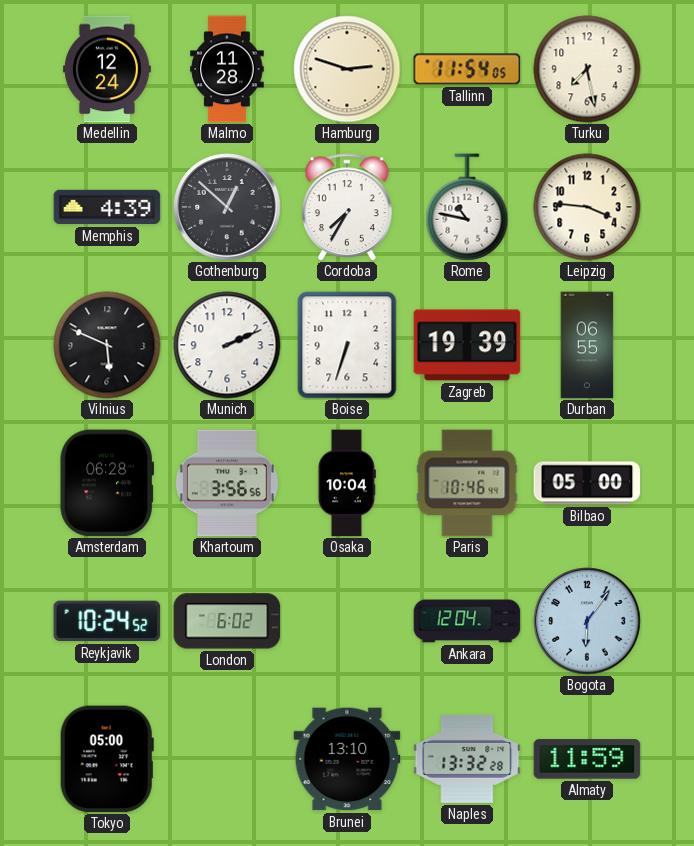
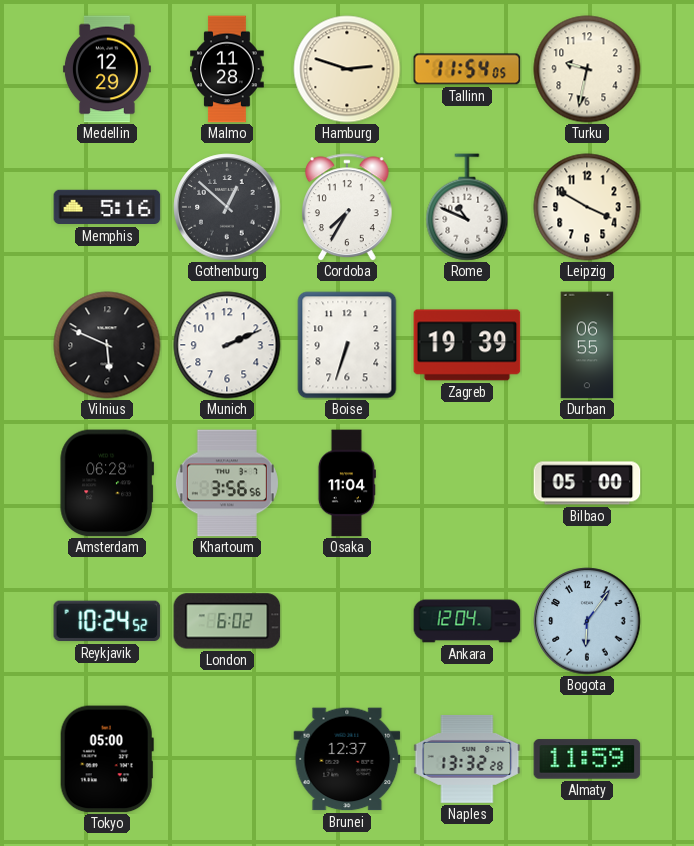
Medellin: 12:24 -> 12:29 (107, 69)
Turku: 7:28 -> 9:32 (587, 69)
Memphis: 4:39 -> 5:16 (107, 207)
Rome: 10:47 -> 10:49 (467, 207)
Leipzig: 3:46 -> 3:50 (587, 207)
Osaka: 10:04 -> 11:04 (347, 483)
Paris: 10:46 -> none (467, 483)
Brunei: 13:10 -> 12:37 (347, 759)
